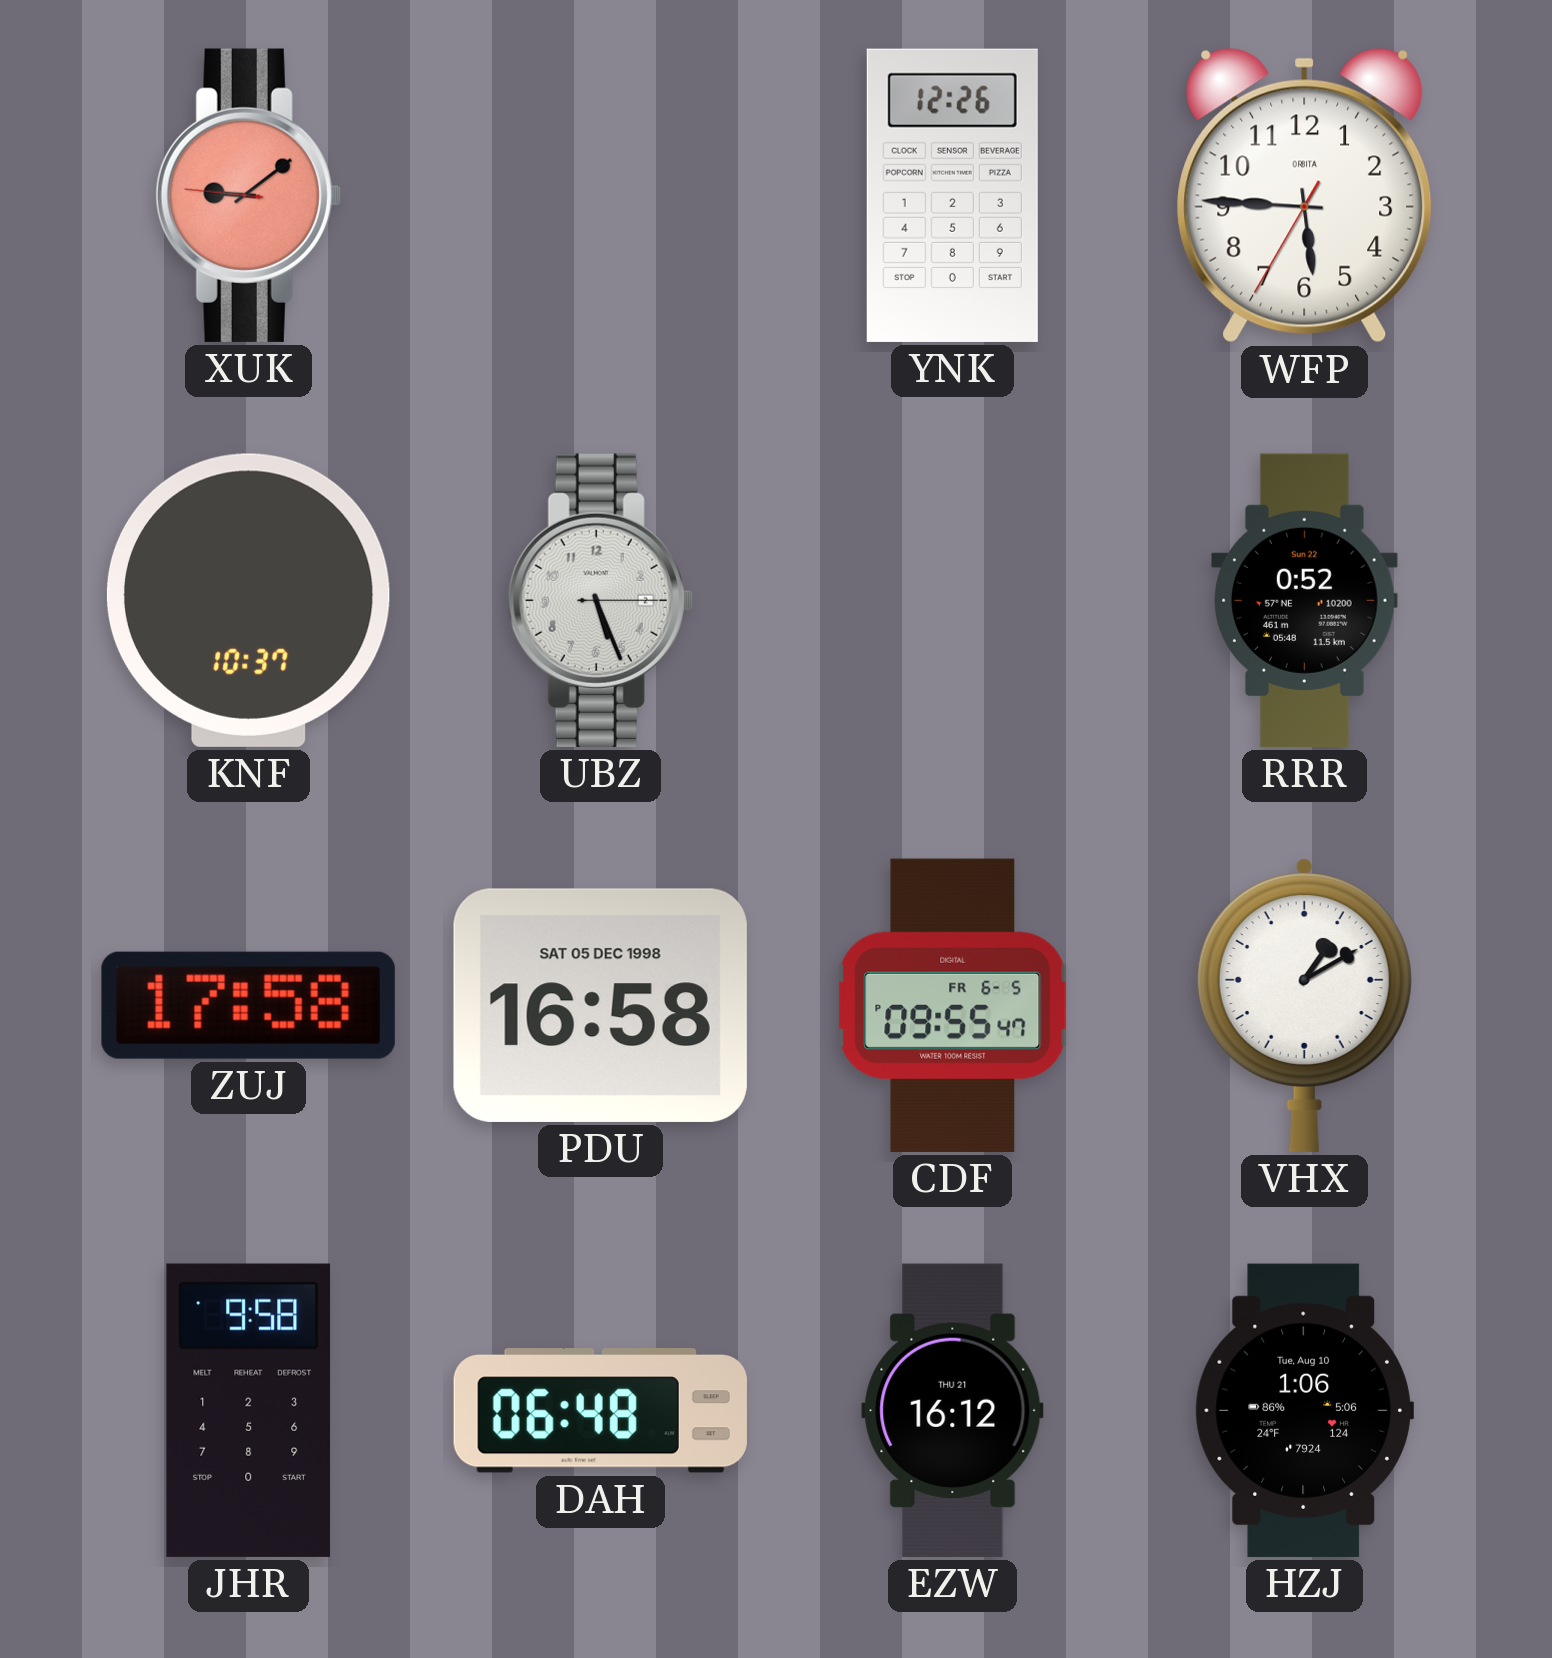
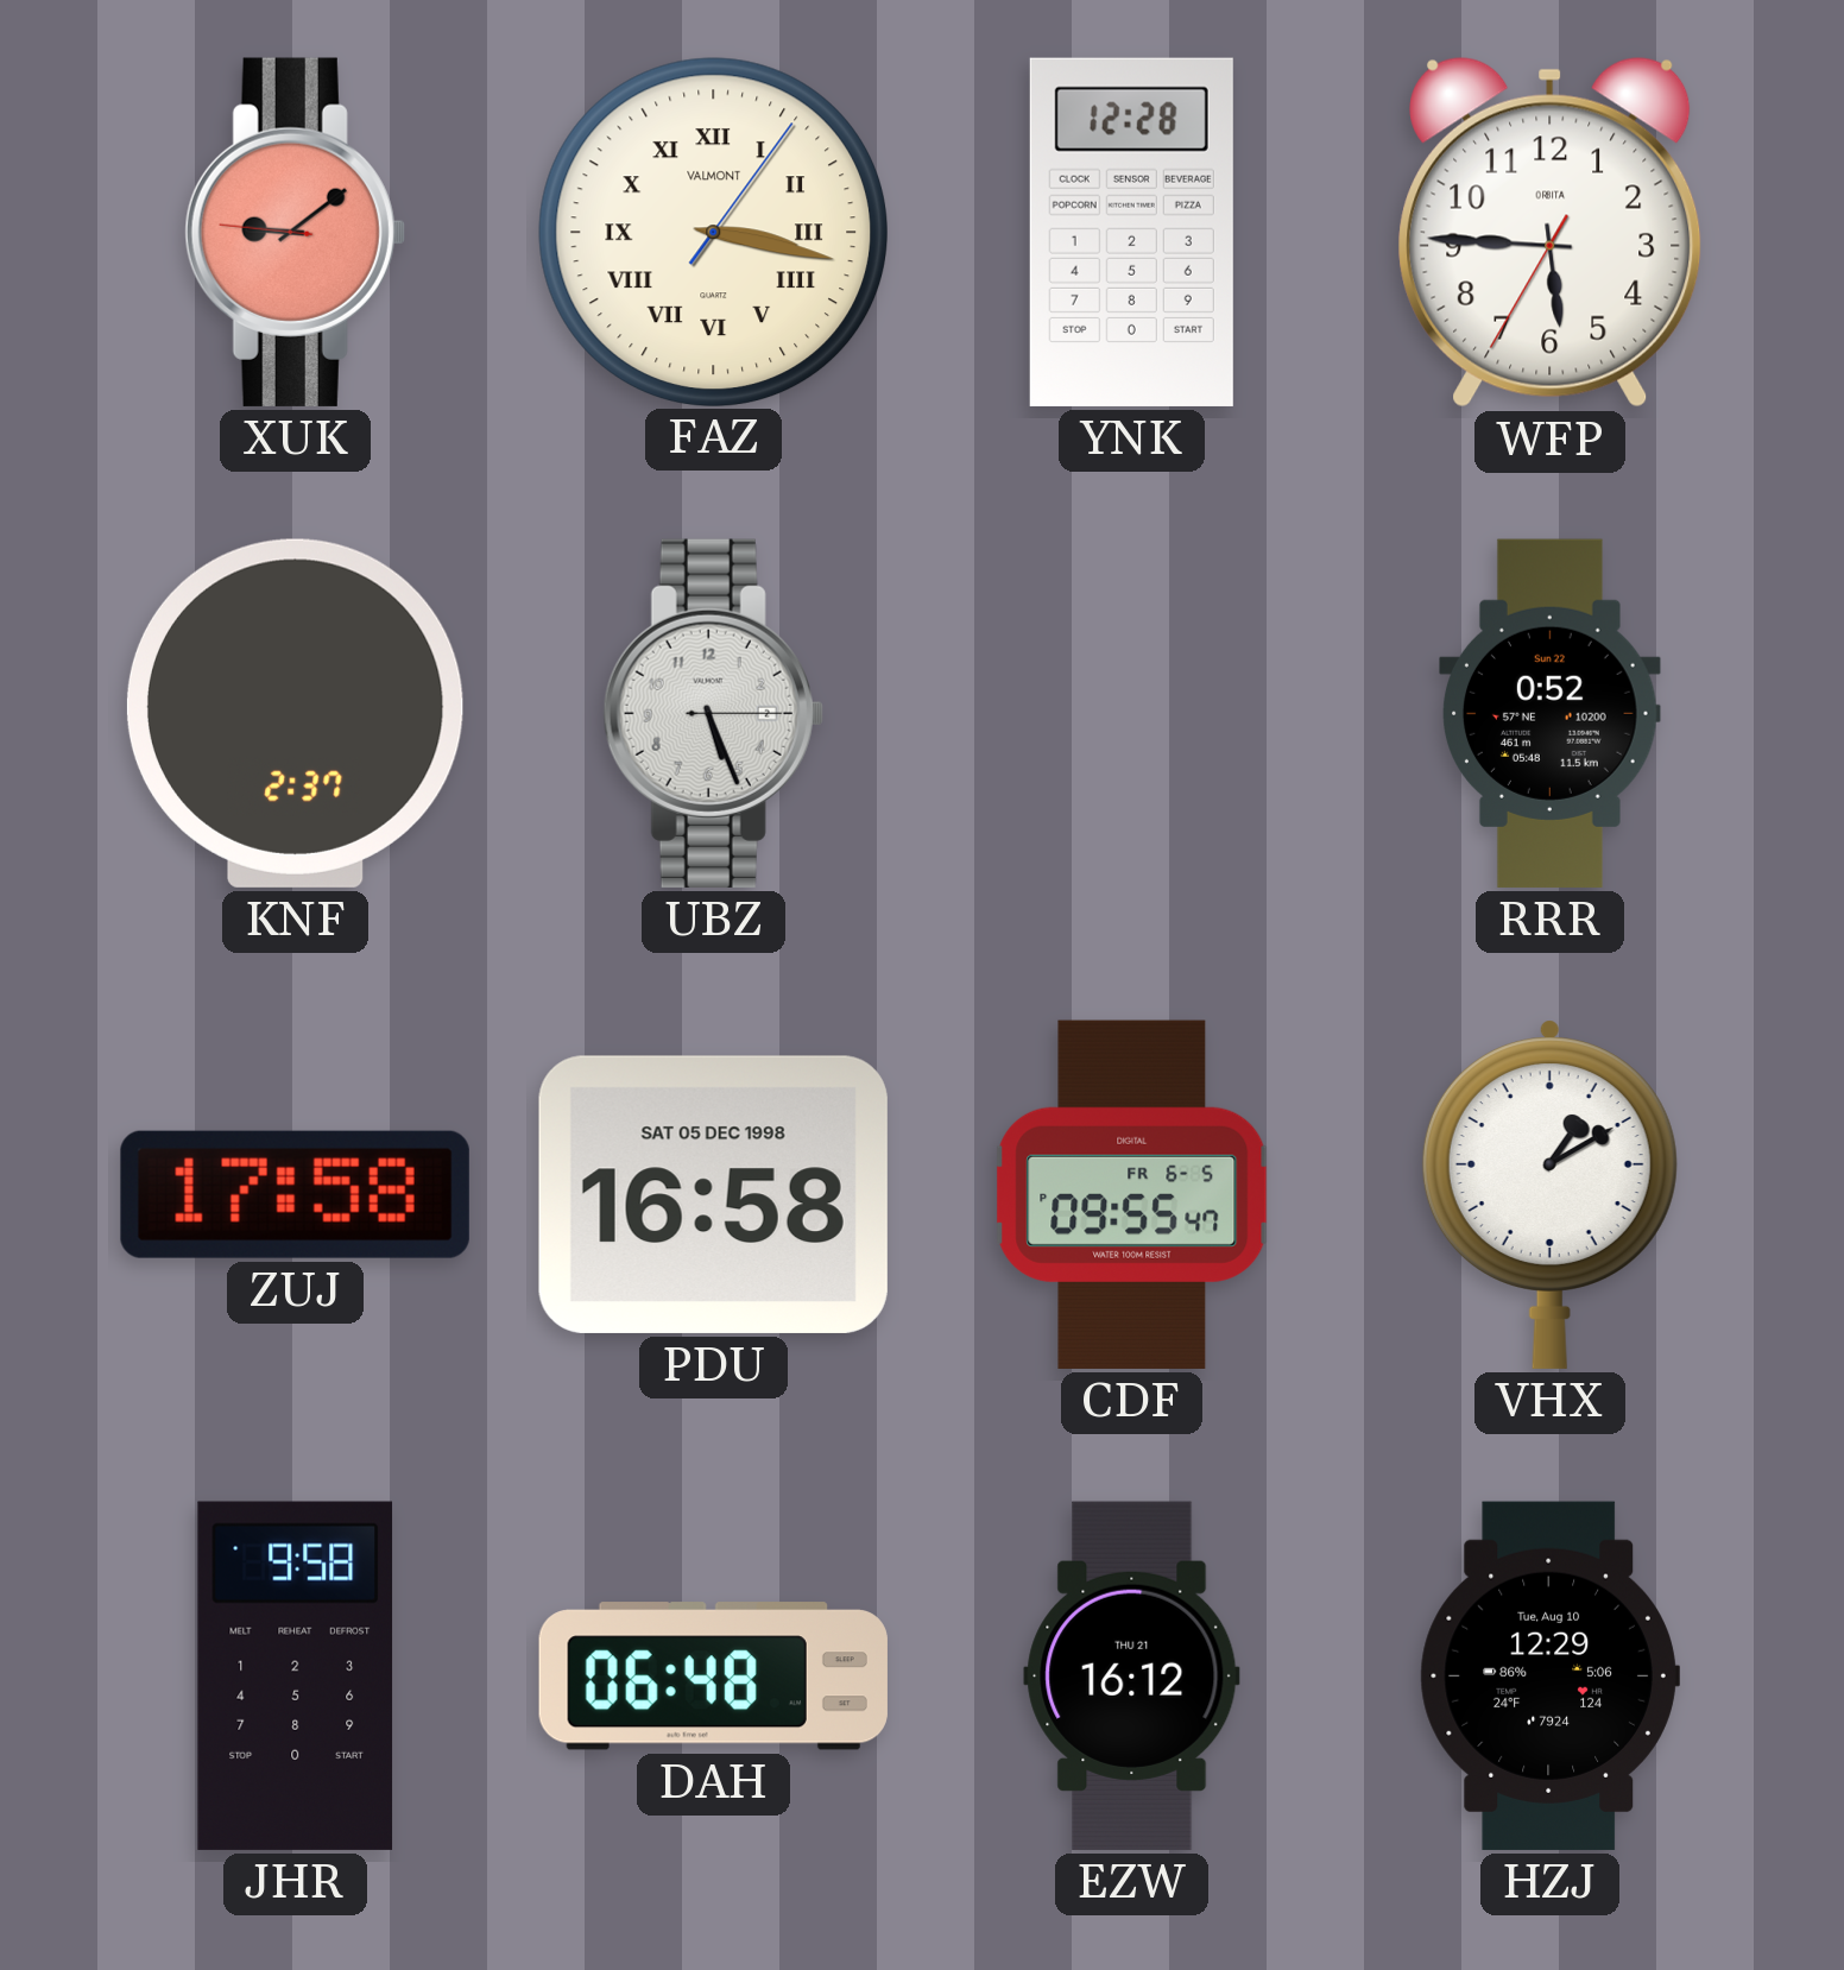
FAZ: none -> 3:17 (713, 232)
YNK: 12:26 -> 12:28 (1131, 232)
KNF: 10:37 -> 2:37 (295, 713)
HZJ: 1:06 -> 12:29 (1549, 1675)
